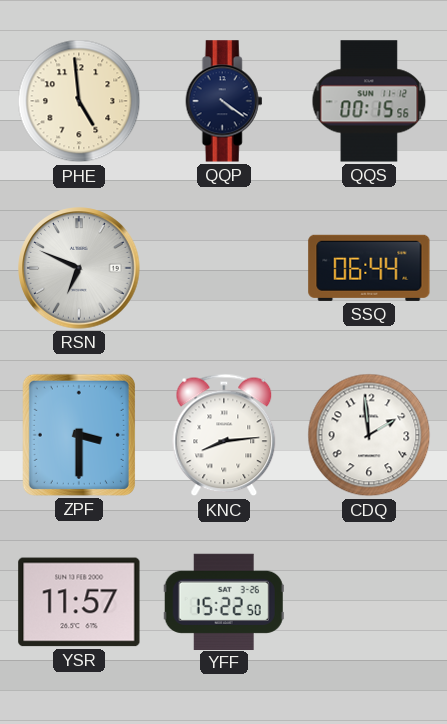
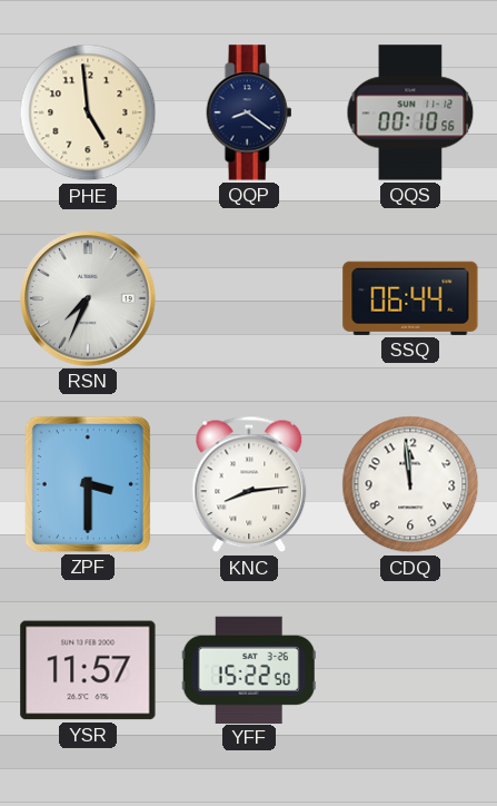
QQP: 4:21 -> 8:21 (249, 112)
QQS: 00:15 -> 00:10 (410, 112)
RSN: 6:49 -> 7:34 (88, 298)
CDQ: 1:59 -> 11:59 (410, 484)
